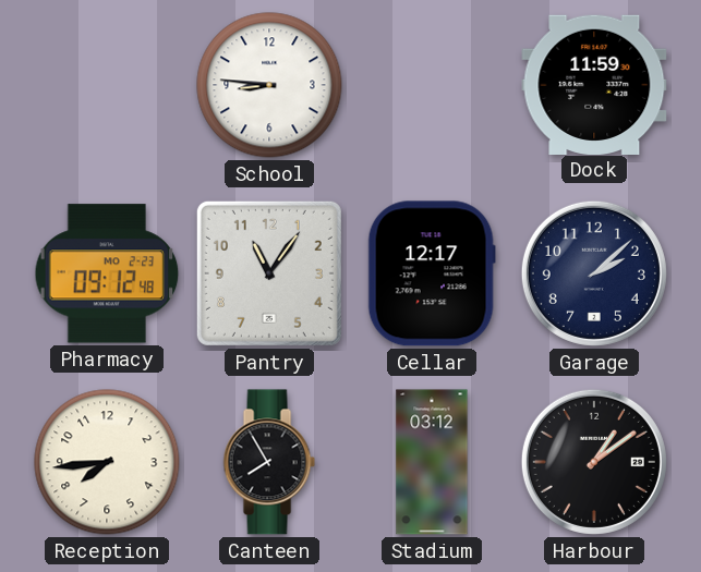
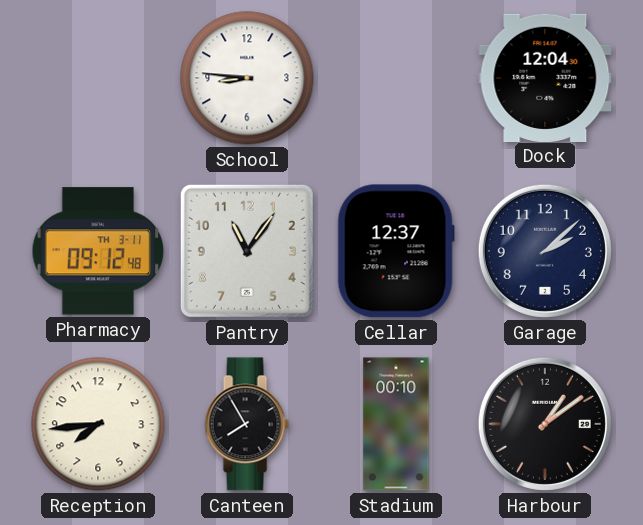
Dock: 11:59 -> 12:04 (545, 77)
Pharmacy date: MO 2-23 -> TH 3-11 (98, 251)
Cellar: 12:17 -> 12:37 (396, 251)
Stadium: 03:12 -> 00:10 (396, 424)
